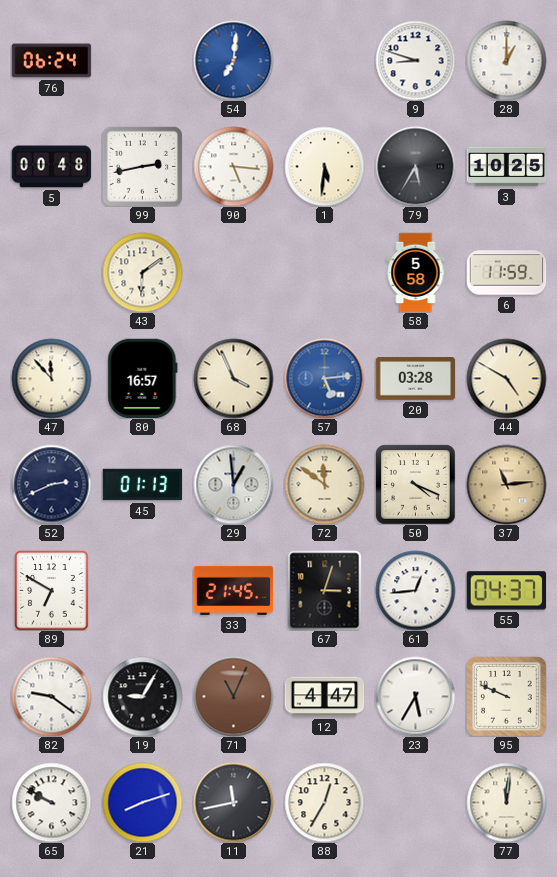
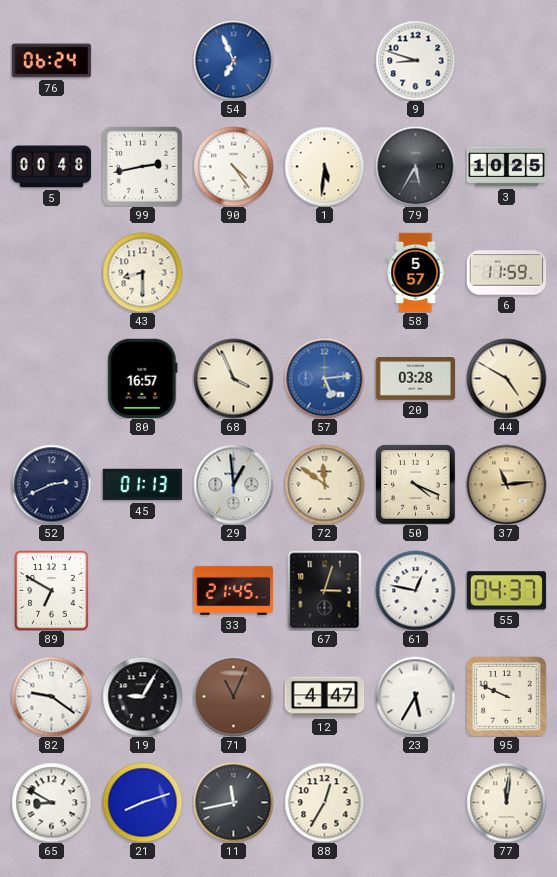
54: 7:01 -> 6:56 (233, 60)
28: 1:00 -> none (506, 60)
90: 5:16 -> 4:24 (233, 166)
43: 6:09 -> 8:30 (142, 272)
58: 5:58 -> 5:57 (416, 272)
47: 11:53 -> none (51, 378)
61: 12:44 -> 12:47 (415, 590)
65: 9:50 -> 8:50 (51, 802)
